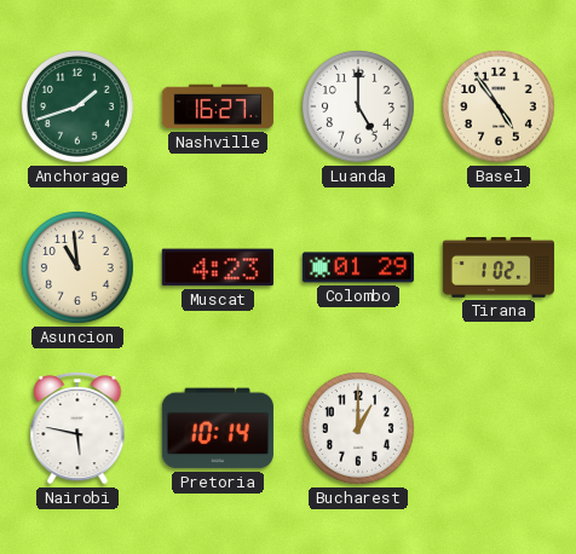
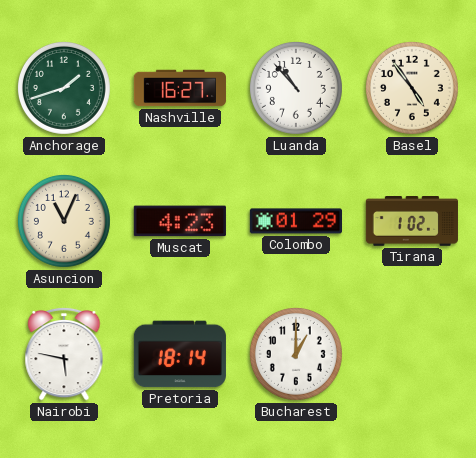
Luanda: 5:00 -> 10:53 (296, 88)
Asuncion: 10:59 -> 11:04 (64, 221)
Pretoria: 10:14 -> 18:14 (180, 354)
